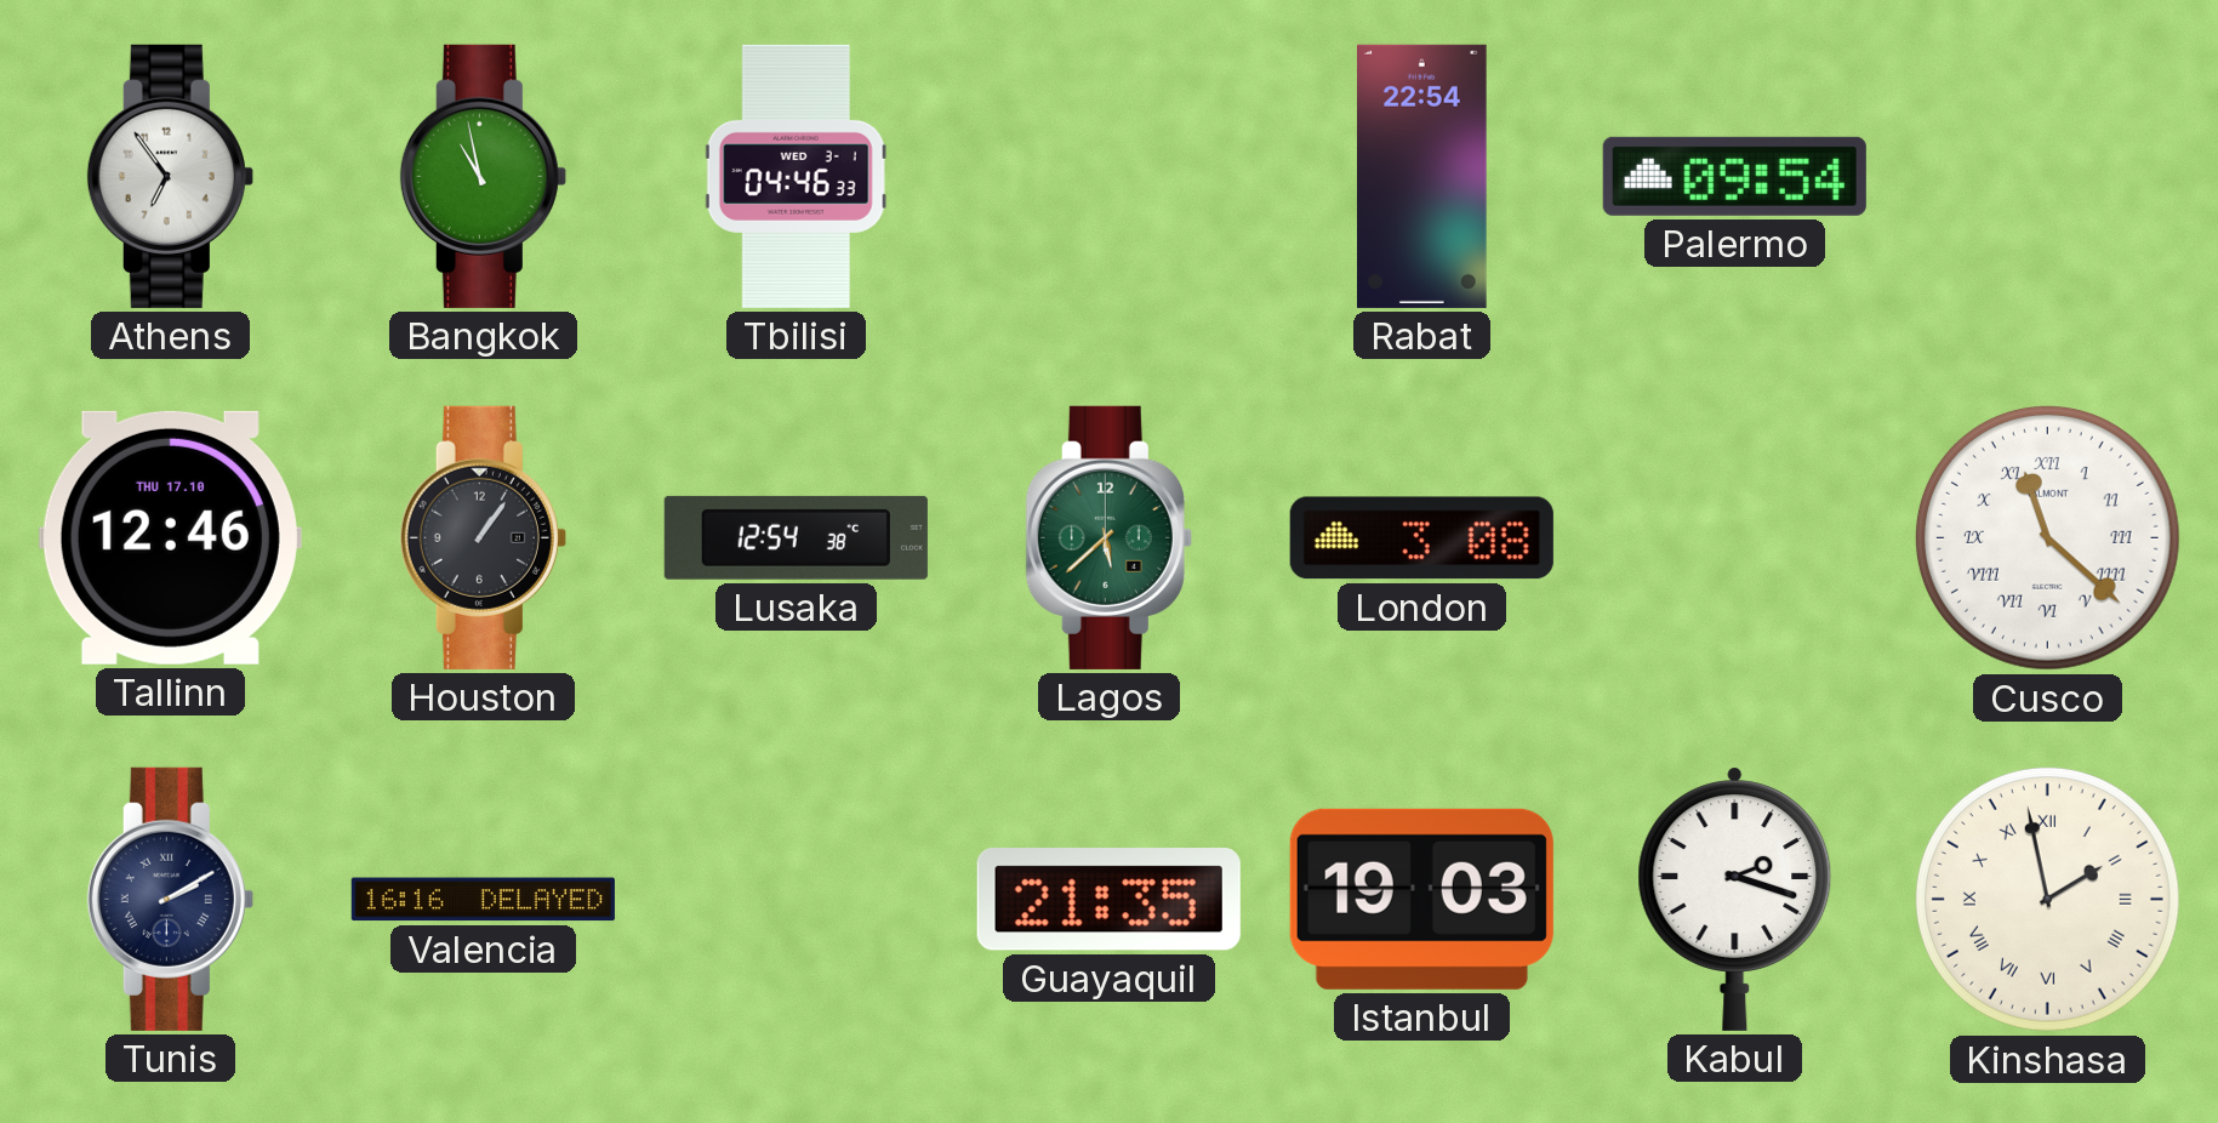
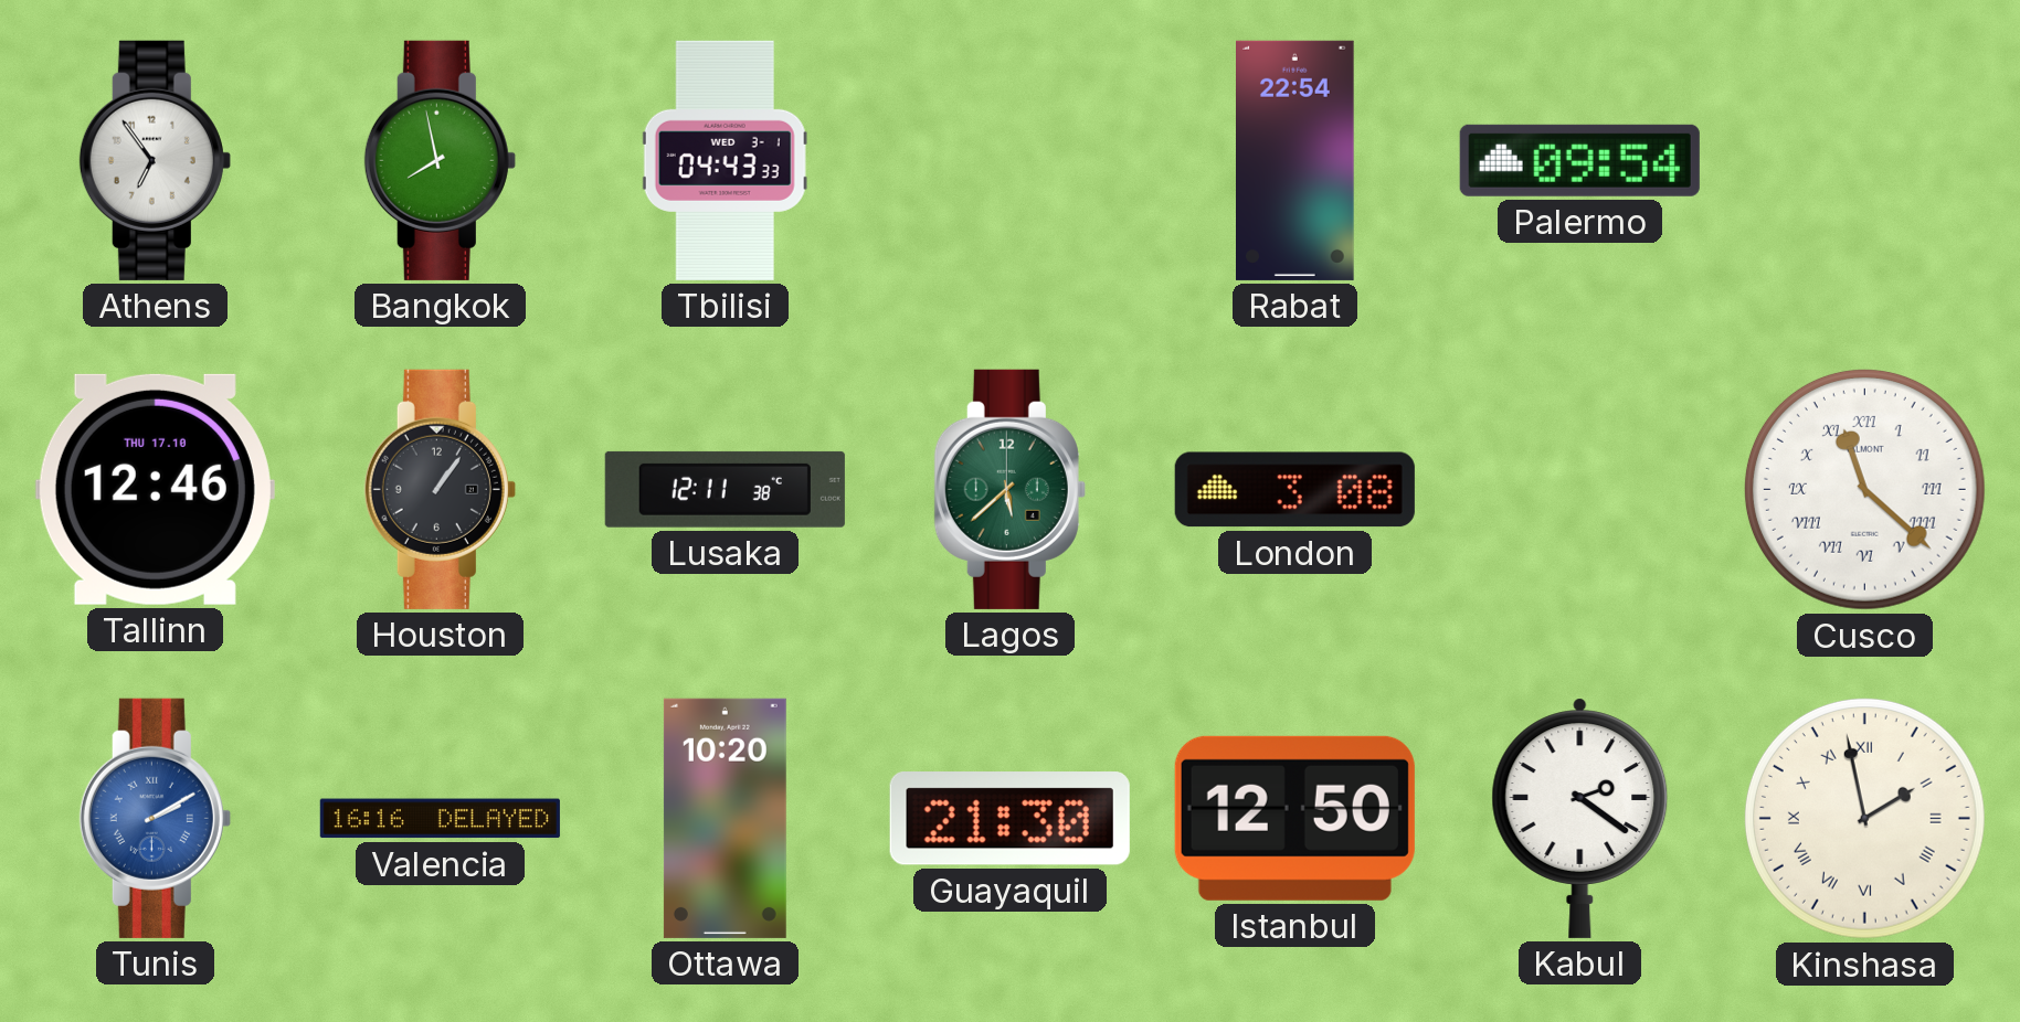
Bangkok: 10:58 -> 7:58 (440, 160)
Tbilisi: 04:46 -> 04:43 (725, 160)
Lusaka: 12:54 -> 12:11 (725, 489)
Tunis dial: navy -> blue (155, 818)
Ottawa: none -> 10:20 (725, 818)
Guayaquil: 21:35 -> 21:30 (1009, 819)
Istanbul: 19:03 -> 12:50 (1294, 818)
Kabul: 2:18 -> 2:21 (1580, 818)
